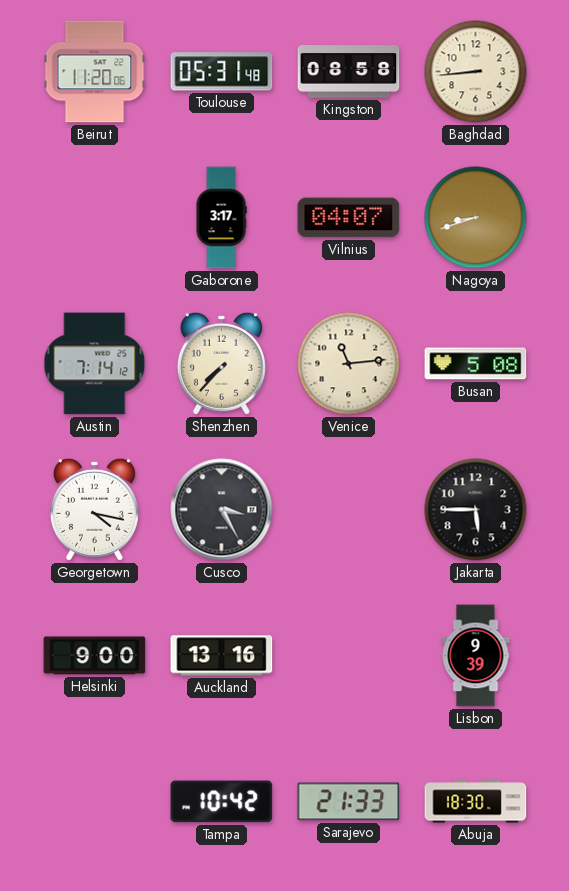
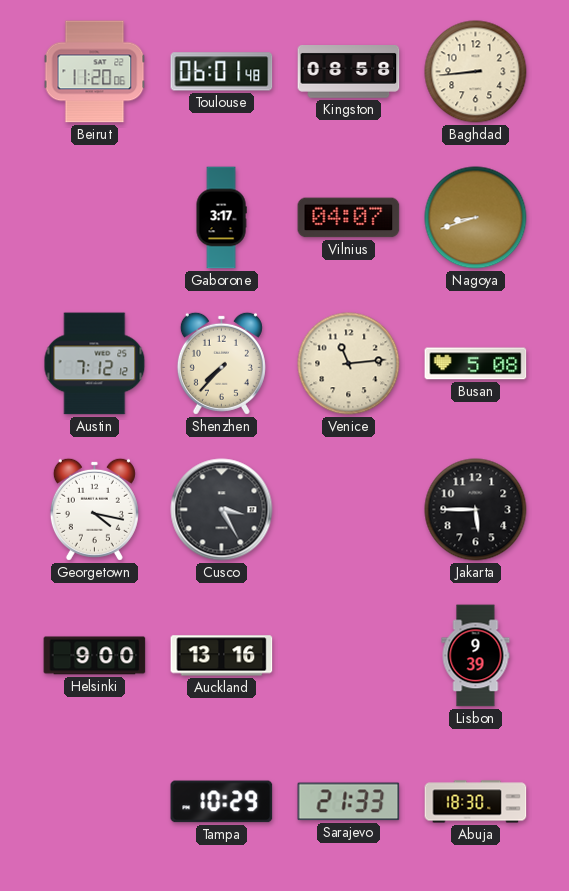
Toulouse: 05:31 -> 06:01 (222, 72)
Austin: 7:14 -> 7:12 (95, 364)
Tampa: 10:42 -> 10:29 (222, 802)
